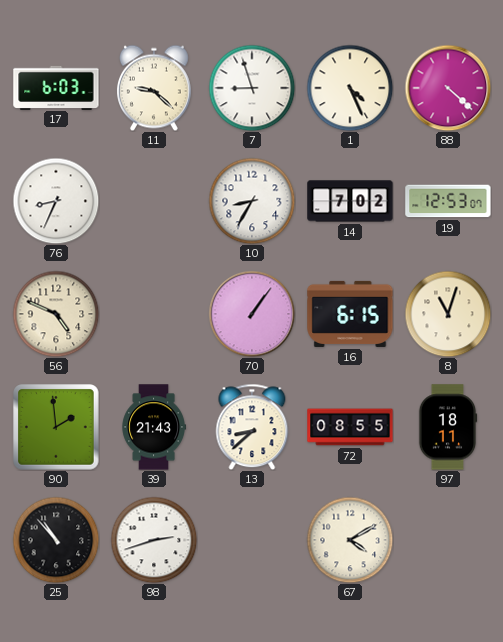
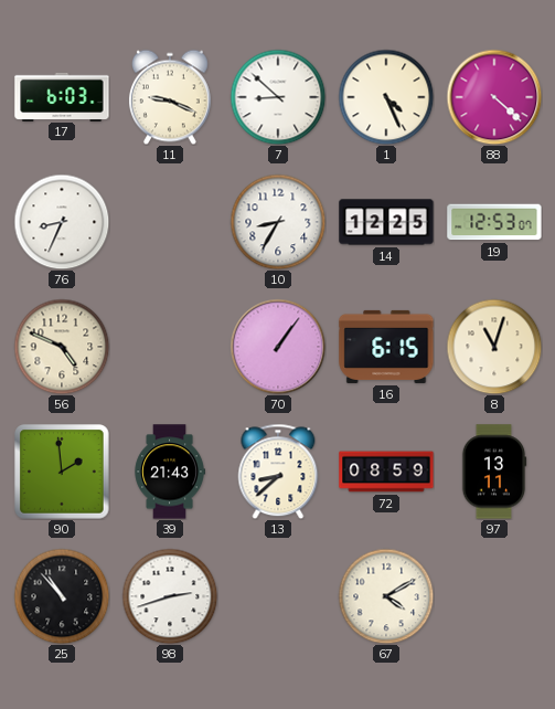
11: 9:22 -> 9:19 (170, 97)
7: 8:57 -> 8:52 (278, 97)
14: 7:02 -> 12:25 (386, 222)
72: 08:55 -> 08:59 (386, 472)
97: 18:11 -> 13:11 (494, 472)
